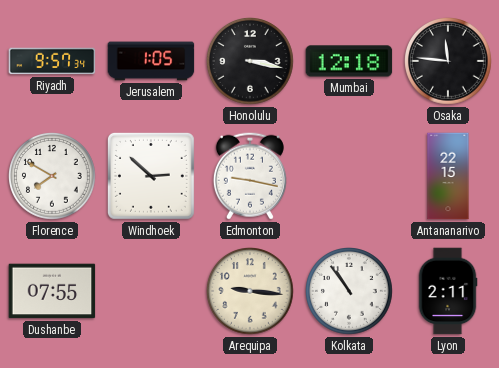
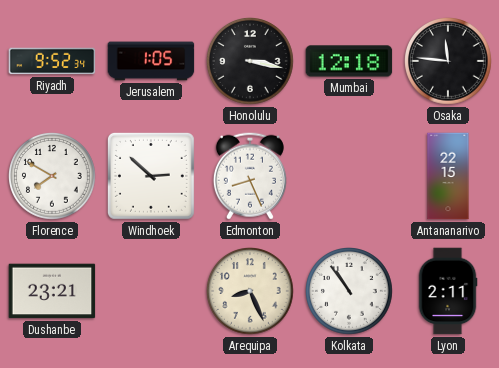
Riyadh: 9:57 -> 9:52 (52, 61)
Edmonton: 9:17 -> 8:26 (250, 176)
Dushanbe: 07:55 -> 23:21 (52, 291)
Arequipa: 9:16 -> 8:26 (251, 292)
